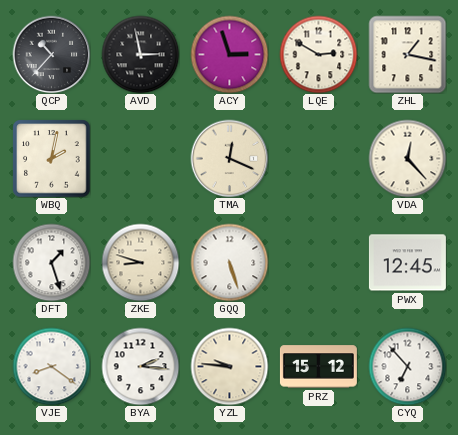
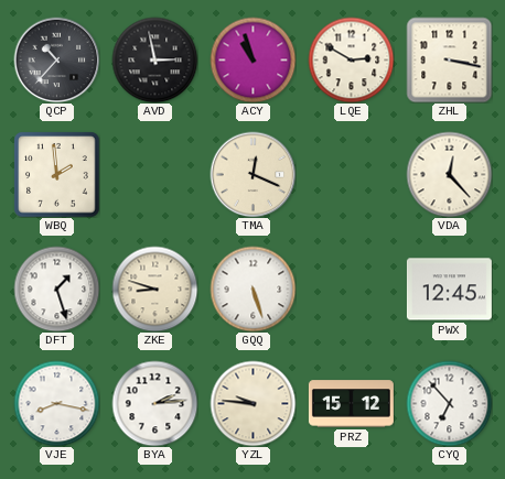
ACY: 2:57 -> 10:57 (253, 59)
ZHL: 1:17 -> 3:17 (449, 59)
WBQ: 2:02 -> 1:59 (56, 174)
VJE: 8:21 -> 8:17 (56, 403)
BYA: 2:16 -> 2:14 (154, 403)
